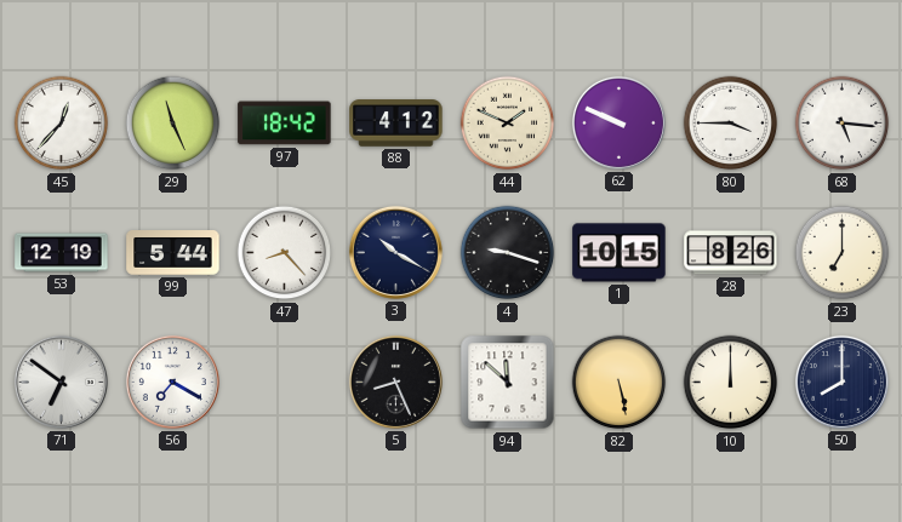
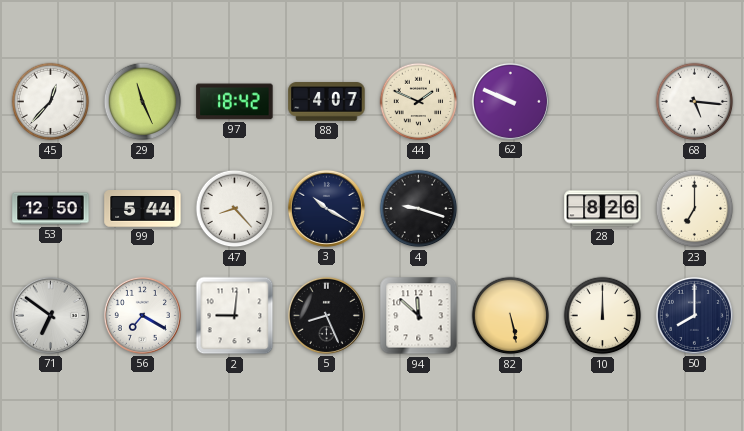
88: 4:12 -> 4:07 (327, 102)
80: 3:45 -> none (731, 124)
53: 12:19 -> 12:50 (51, 209)
1: 10:15 -> none (620, 253)
2: none -> 9:01 (235, 316)
